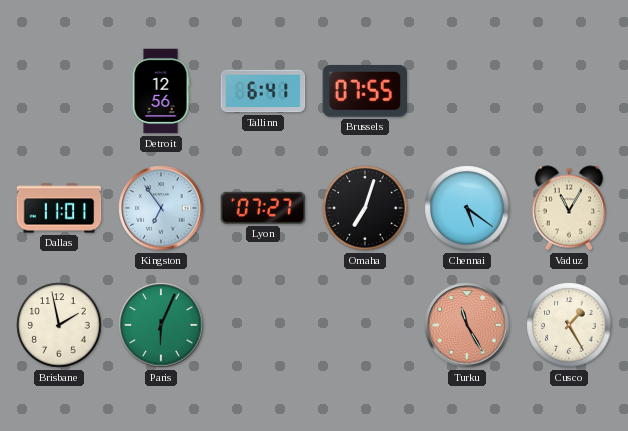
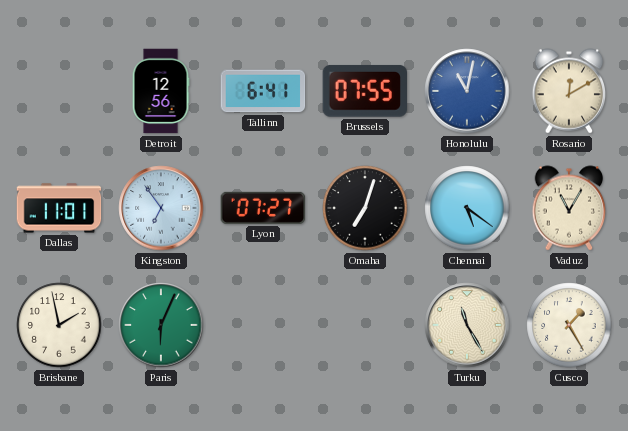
Honolulu: none -> 11:02 (467, 91)
Rosario: none -> 12:10 (569, 91)
Turku dial: salmon -> cream (467, 325)
